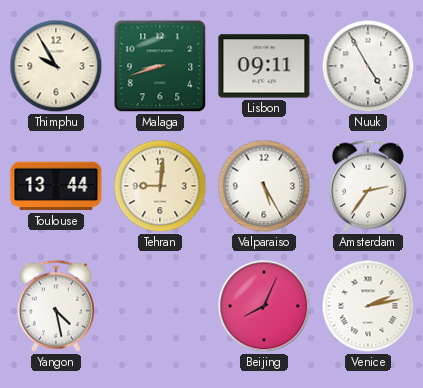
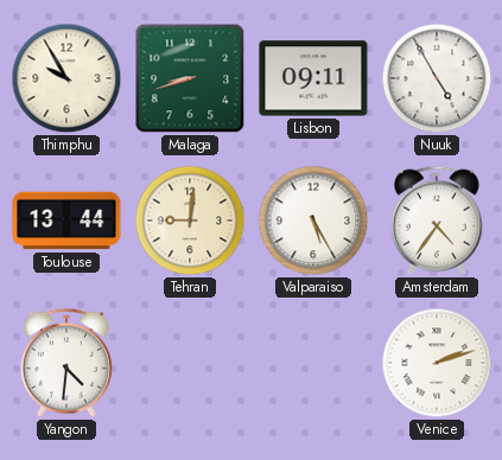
Amsterdam: 2:36 -> 4:36 (437, 221)
Yangon: 4:28 -> 4:31 (66, 363)
Beijing: 8:04 -> none (264, 306)
Venice: 2:13 -> 2:12 (437, 363)
